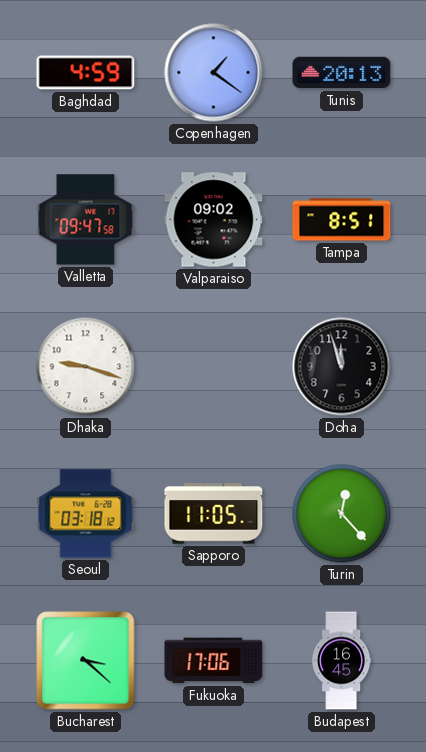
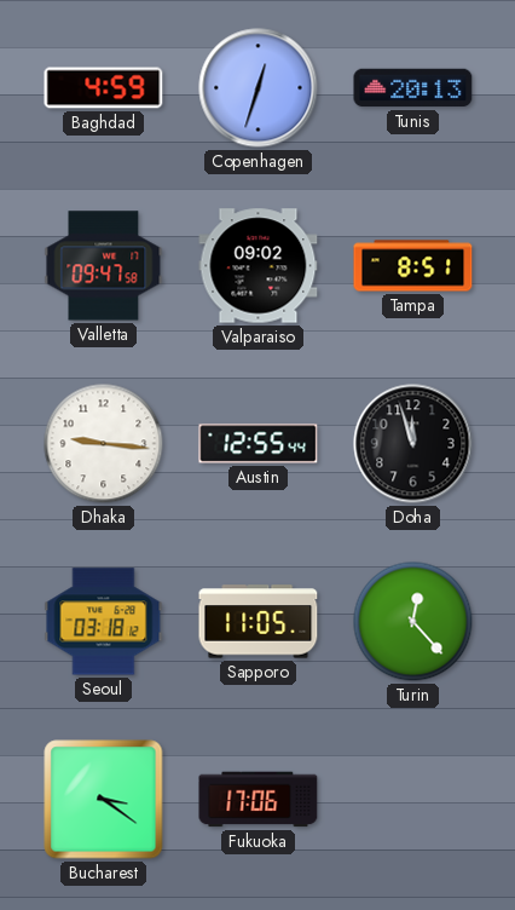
Copenhagen: 1:21 -> 12:33 (259, 88)
Dhaka: 9:18 -> 9:16 (104, 444)
Austin: none -> 12:55 (259, 444)
Bucharest: 3:22 -> 3:21 (104, 800)
Budapest: 16:45 -> none (342, 661)
